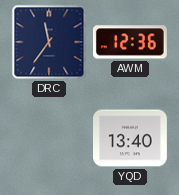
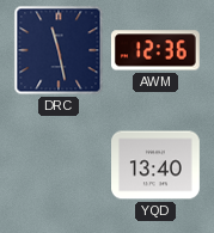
DRC: 11:36 -> 11:28 (59, 50)
